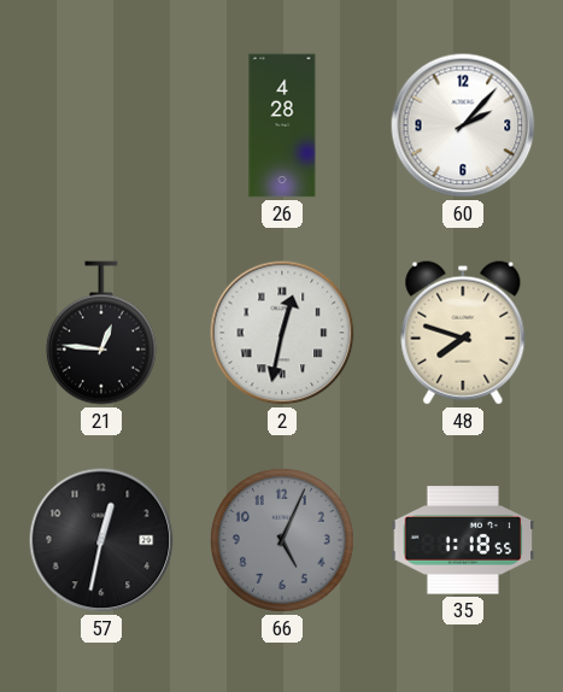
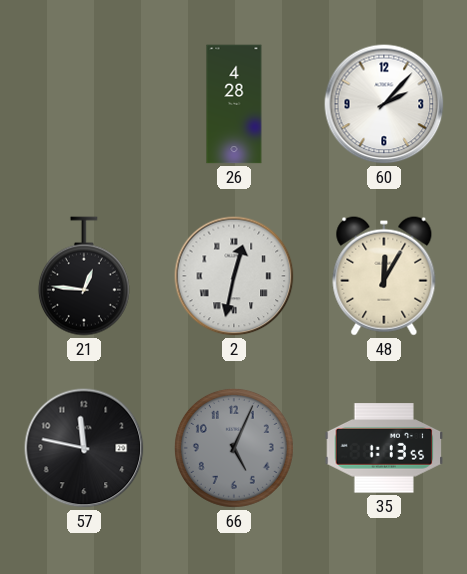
48: 7:48 -> 12:05 (384, 276)
57: 12:32 -> 11:47 (84, 448)
35: 1:18 -> 1:13 (384, 448)
